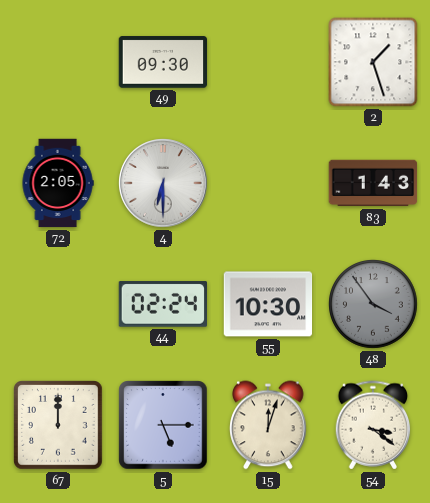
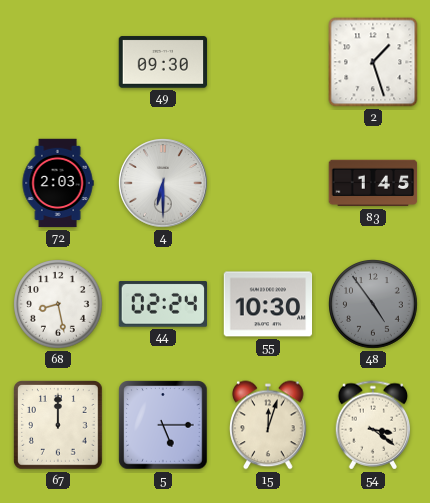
72: 2:05 -> 2:03 (58, 183)
83: 1:43 -> 1:45 (373, 183)
68: none -> 8:28 (58, 304)
48: 3:54 -> 4:54 (373, 304)
